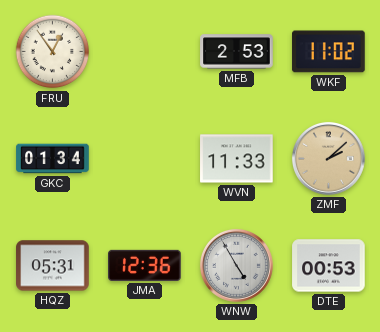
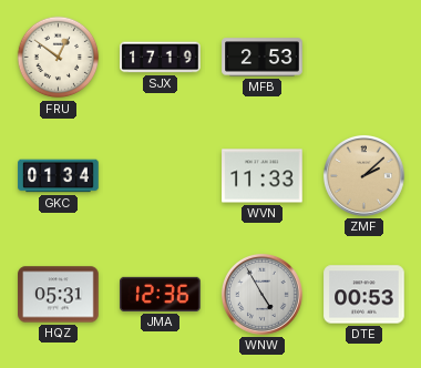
FRU: 12:54 -> 12:51 (59, 58)
SJX: none -> 17:19 (161, 58)
WKF: 11:02 -> none (329, 52)
